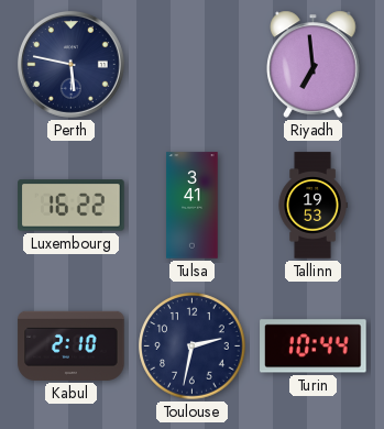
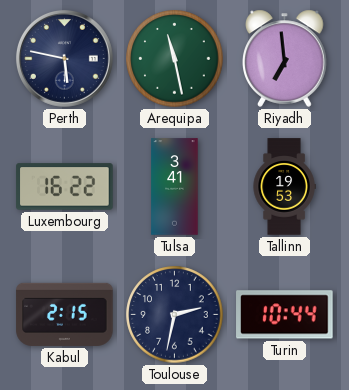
Arequipa: none -> 11:28 (175, 59)
Kabul: 2:10 -> 2:15 (65, 314)
